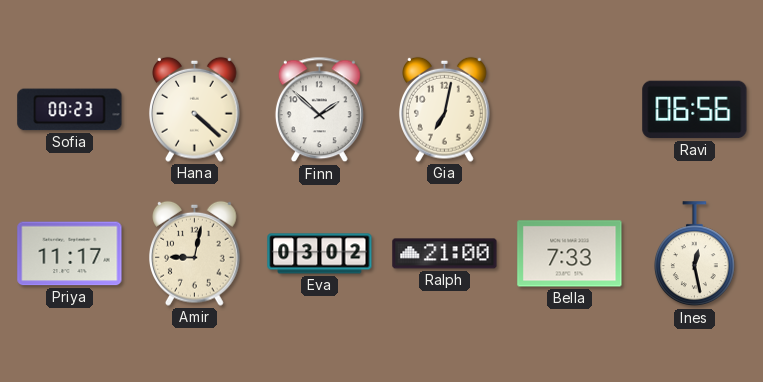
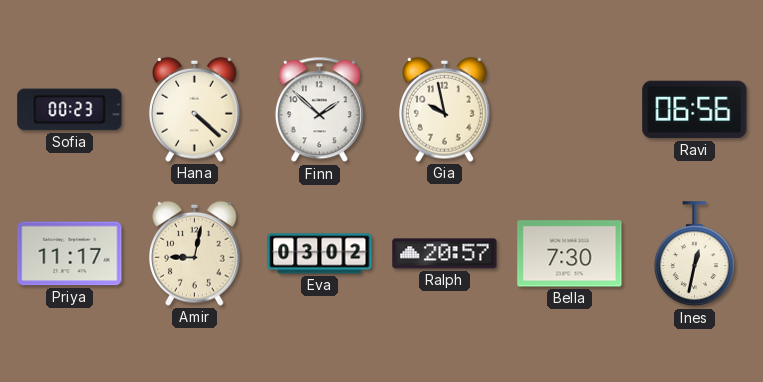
Gia: 7:02 -> 9:58 (445, 109)
Ralph: 21:00 -> 20:57 (445, 254)
Bella: 7:33 -> 7:30 (570, 254)
Ines: 12:28 -> 12:32 (694, 254)
